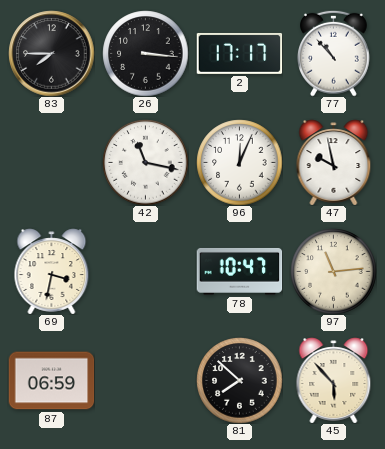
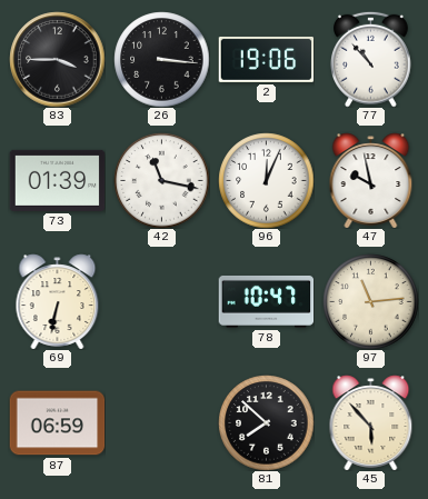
83: 7:45 -> 3:45 (57, 59)
2: 17:17 -> 19:06 (266, 59)
73: none -> 01:39 (57, 180)
69: 3:32 -> 6:32 (58, 301)
